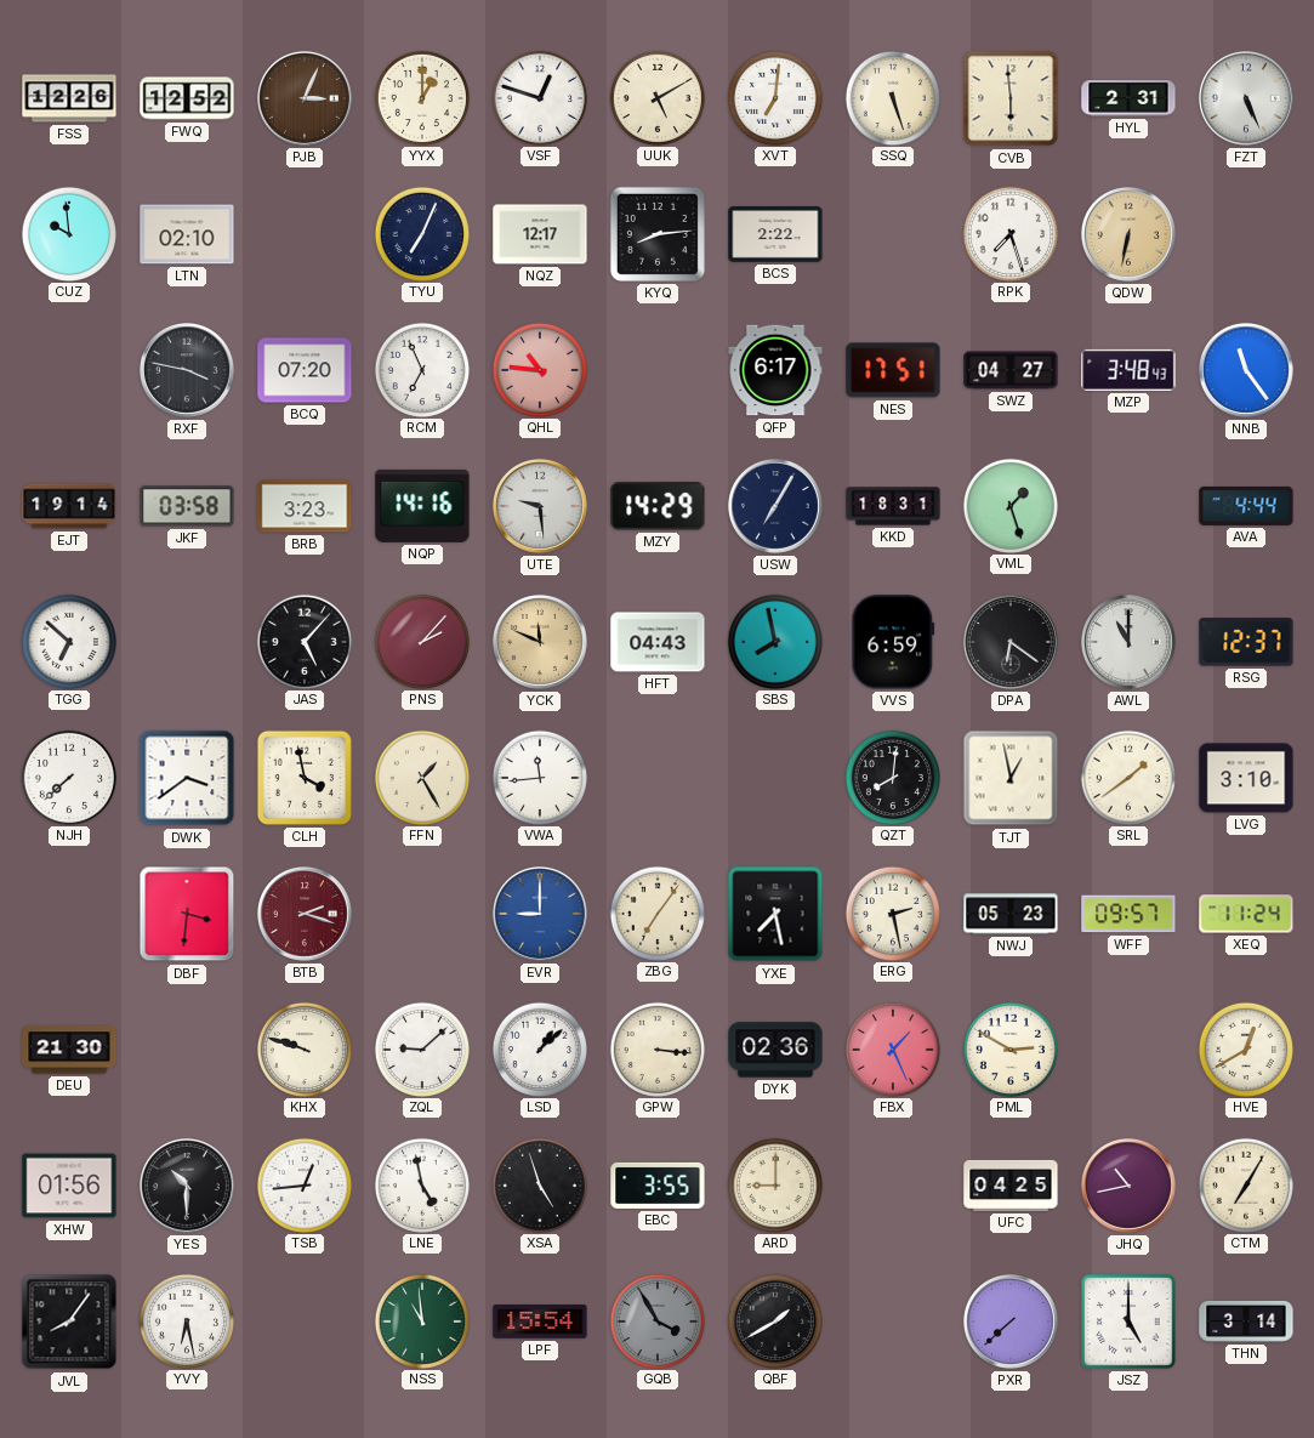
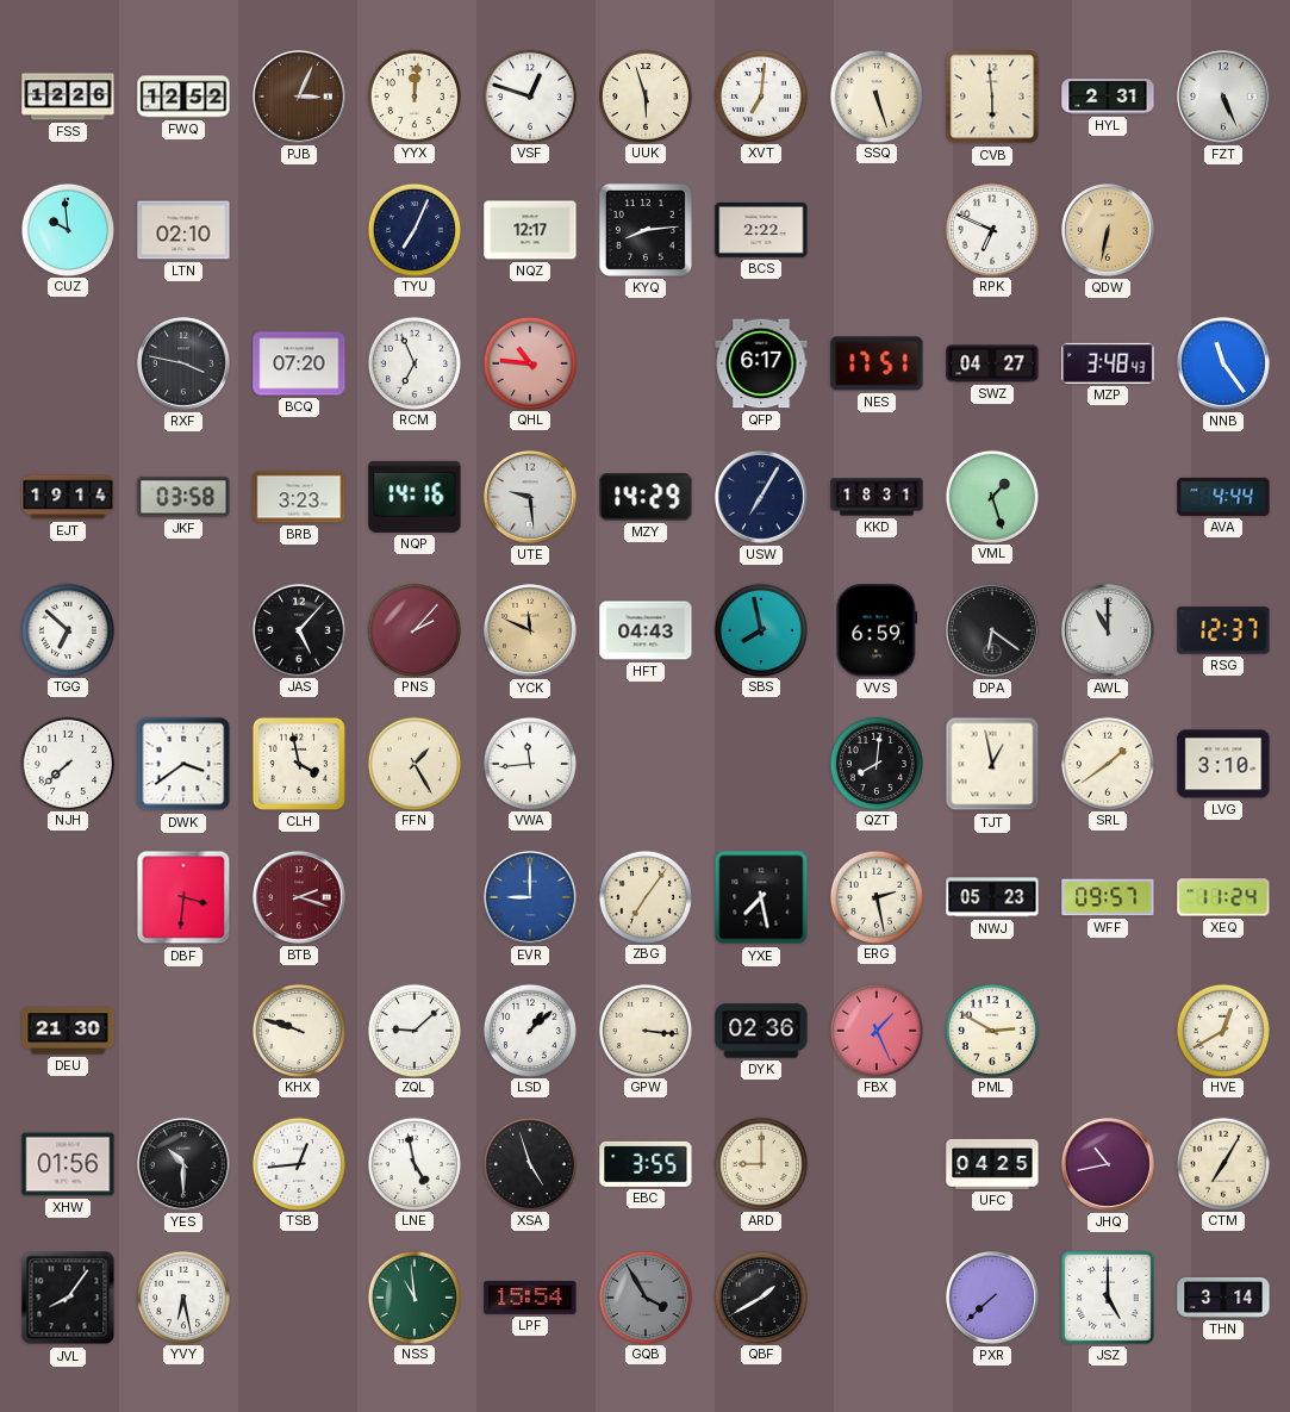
YYX: 1:00 -> 12:01 (413, 95)
UUK: 5:10 -> 5:57 (644, 95)
RPK: 7:27 -> 6:49 (991, 229)
